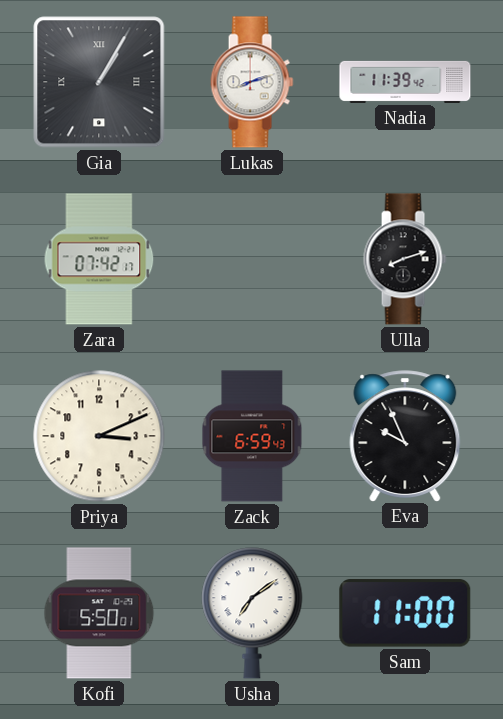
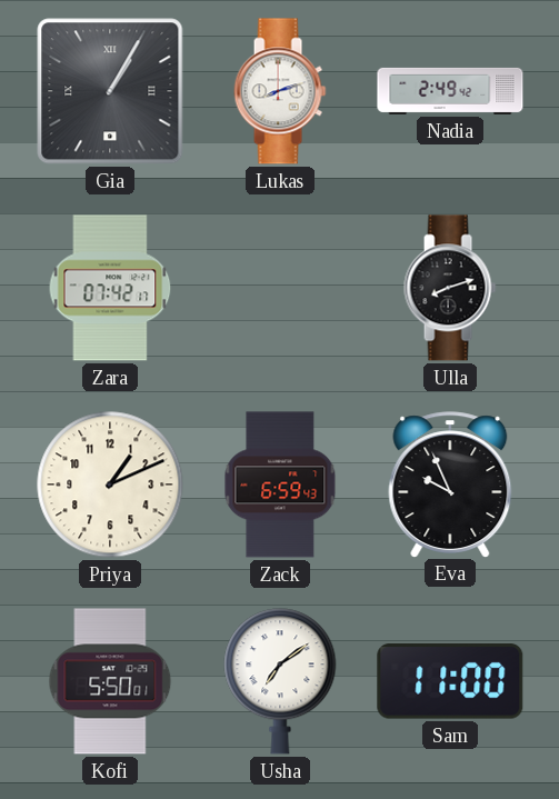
Nadia: 11:39 -> 2:49 (450, 91)
Priya: 3:11 -> 1:11 (110, 485)
